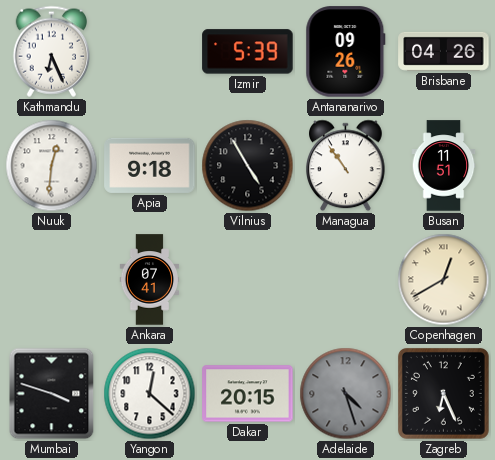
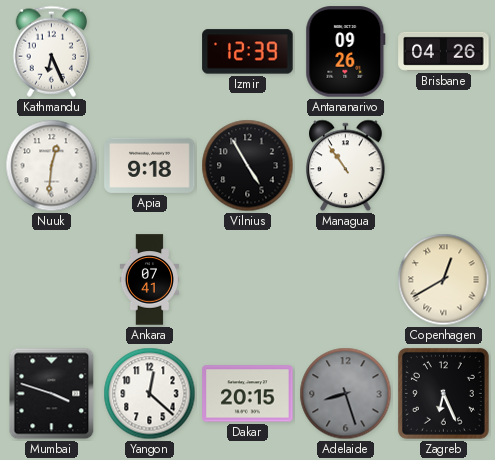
Izmir: 5:39 -> 12:39 (248, 52)
Busan: 11:51 -> none (444, 166)
Adelaide: 4:27 -> 8:27 (346, 394)
